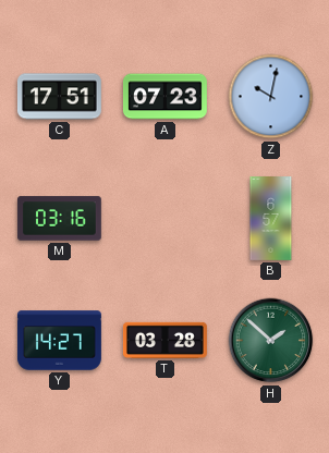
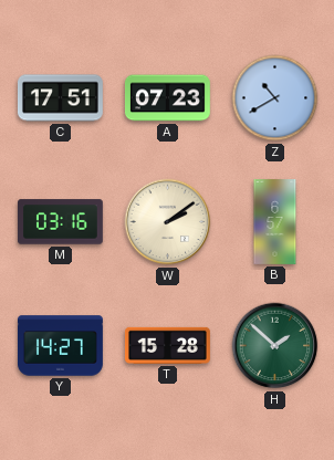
Z: 10:02 -> 10:40 (275, 98)
W: none -> 2:09 (168, 222)
T: 03:28 -> 15:28 (167, 345)
